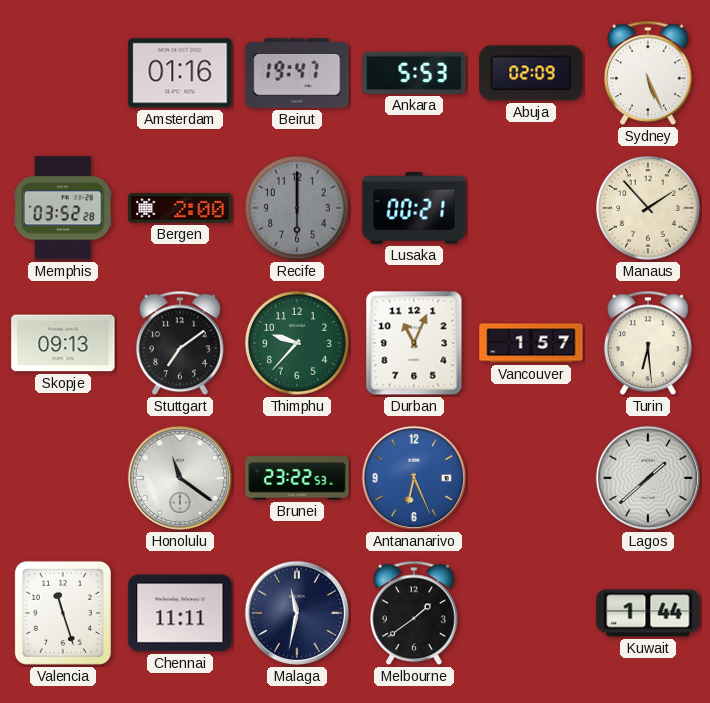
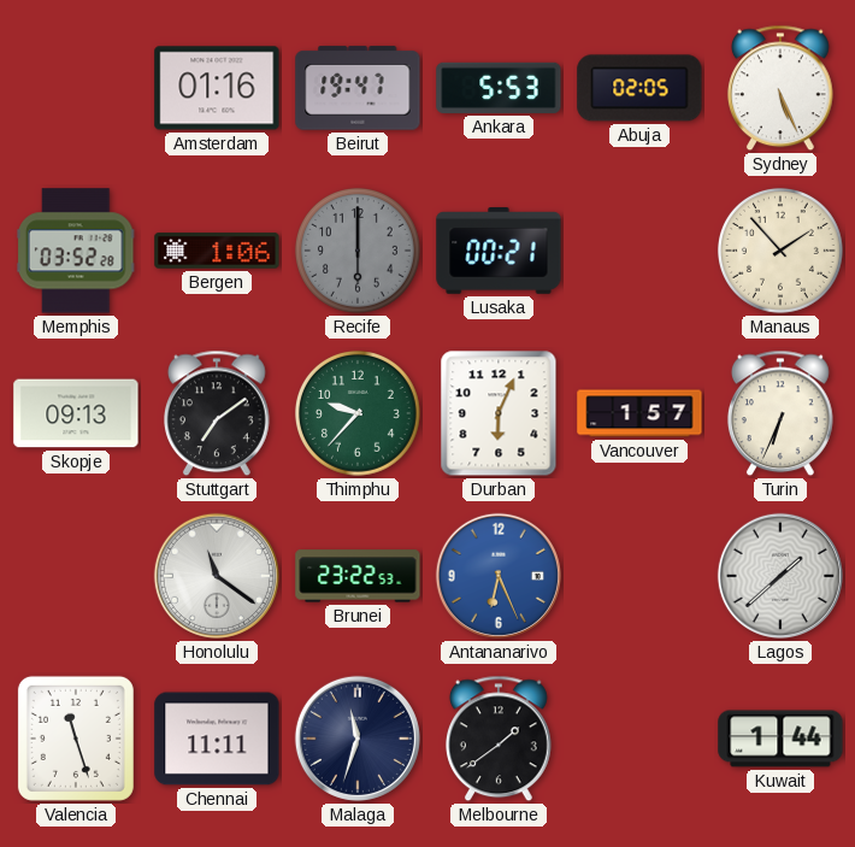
Abuja: 02:09 -> 02:05 (639, 88)
Bergen: 2:00 -> 1:06 (217, 251)
Durban: 11:04 -> 6:04 (499, 413)
Turin: 6:29 -> 6:34 (780, 413)
Malaga: 11:32 -> 11:33 (358, 739)
